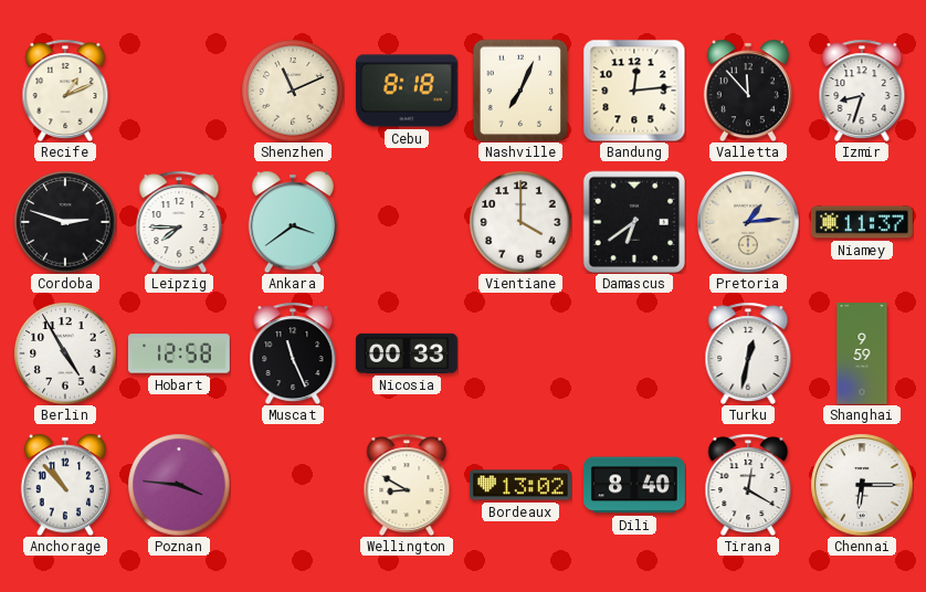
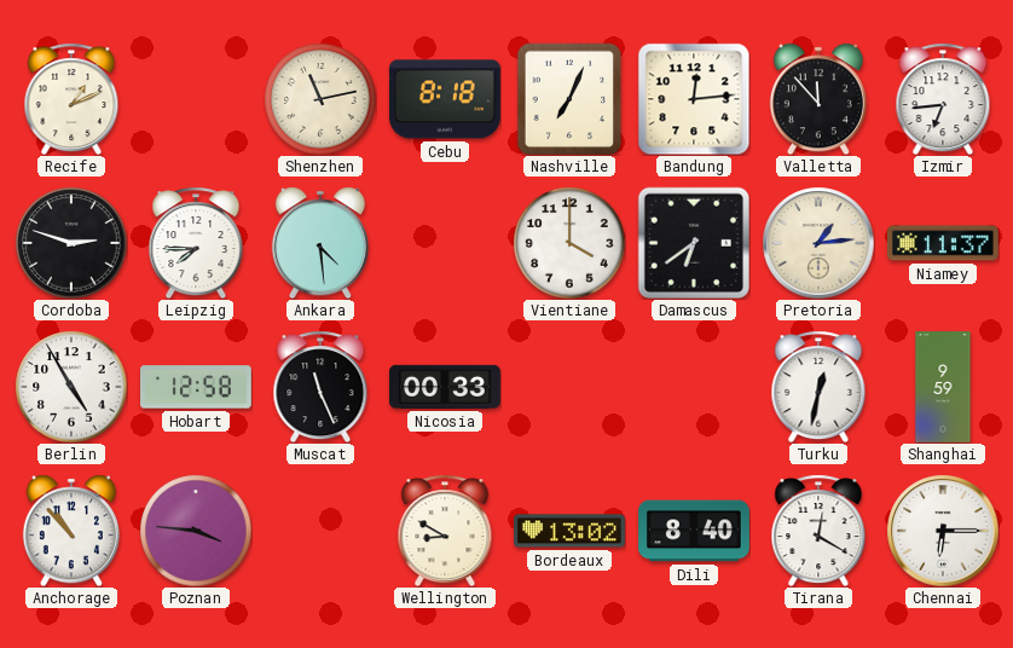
Shenzhen: 11:11 -> 11:13 (320, 99)
Izmir: 8:33 -> 6:44 (943, 99)
Ankara: 3:39 -> 4:29 (320, 243)
